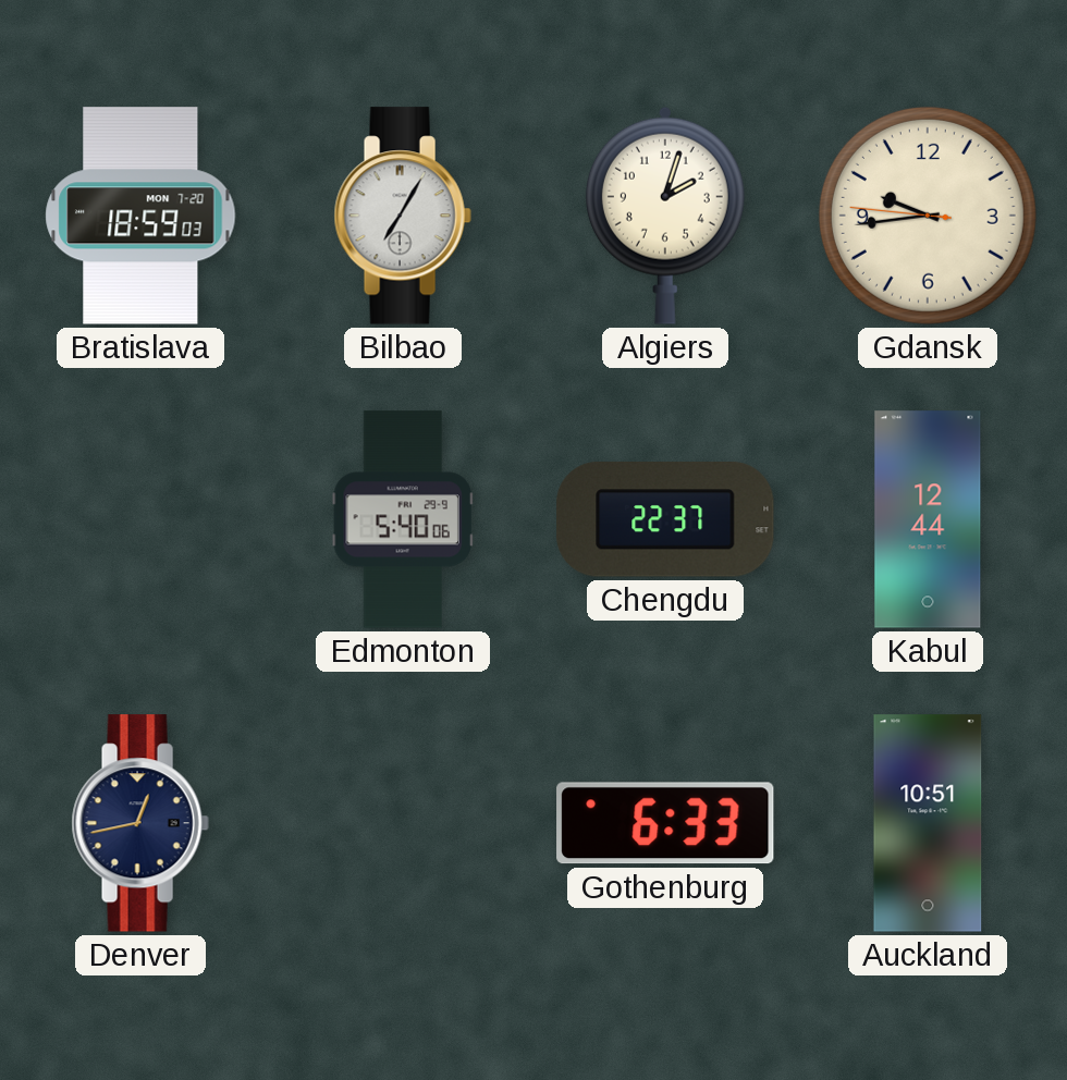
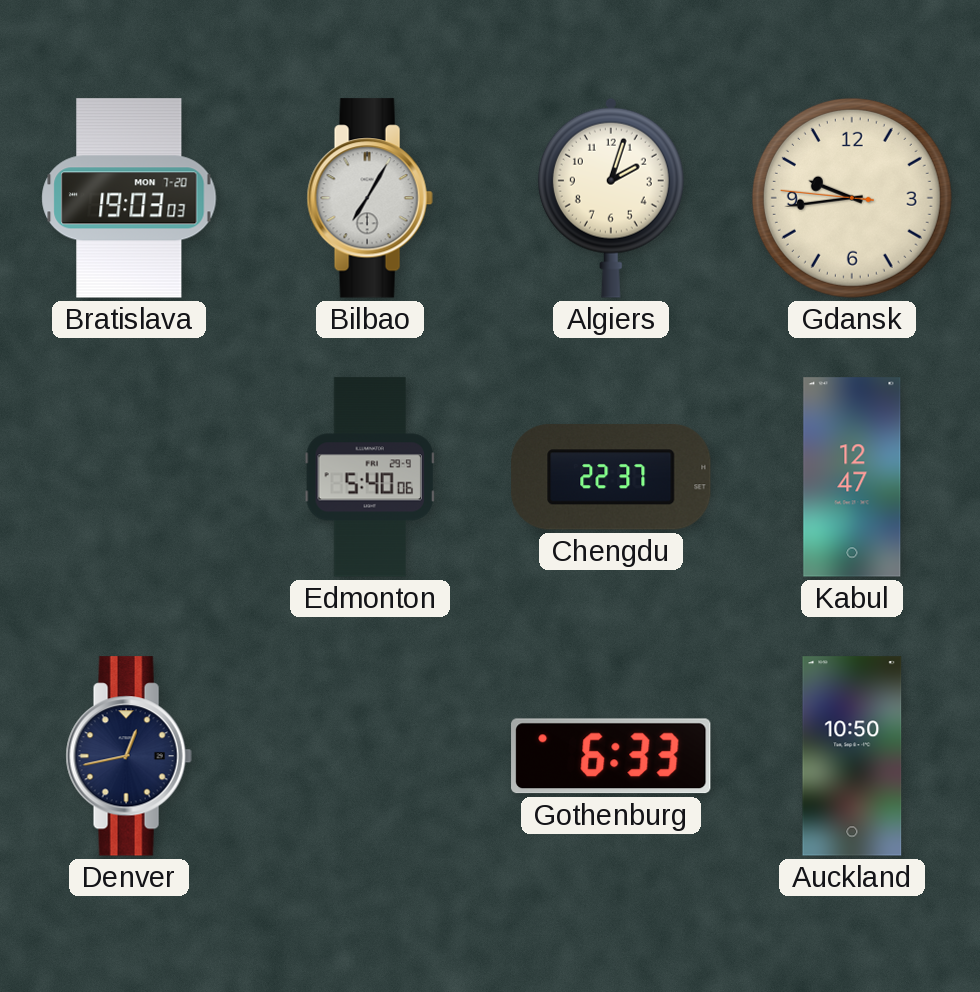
Bratislava: 18:59 -> 19:03 (129, 198)
Kabul: 12:44 -> 12:47 (852, 477)
Auckland: 10:51 -> 10:50 (852, 756)
